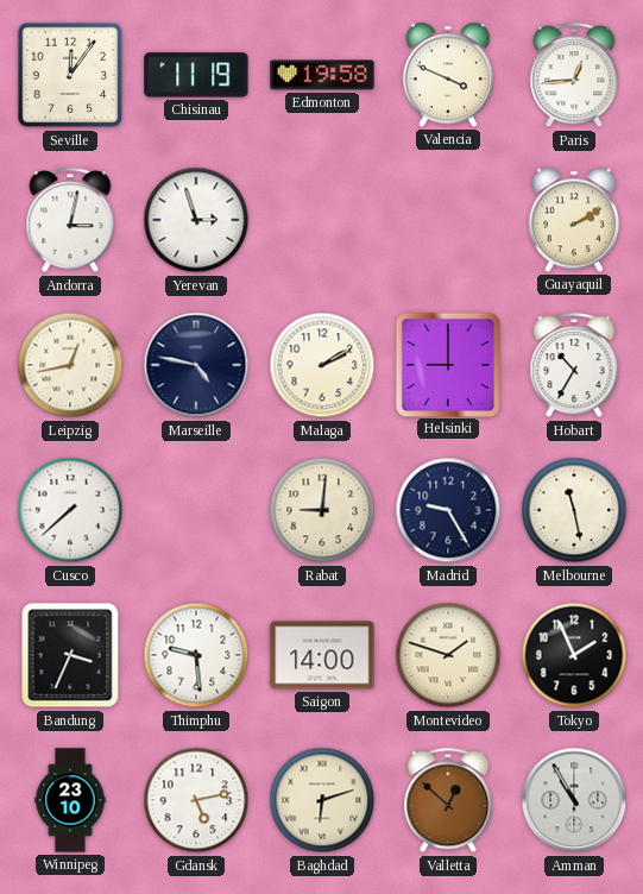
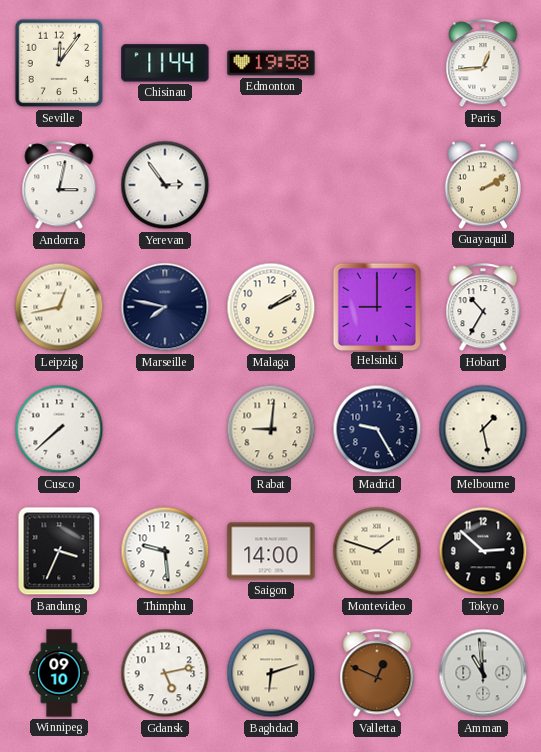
Chisinau: 11:19 -> 11:44 (165, 63)
Valencia: 3:49 -> none (448, 75)
Yerevan: 2:57 -> 2:54 (165, 185)
Marseille: 4:47 -> 7:47 (165, 307)
Melbourne: 11:28 -> 1:28 (483, 429)
Tokyo: 1:56 -> 2:52 (483, 551)
Winnipeg: 23:10 -> 09:10 (59, 673)
Valletta: 12:52 -> 12:49 (377, 674)
Amman: 10:55 -> 10:59 (483, 673)
